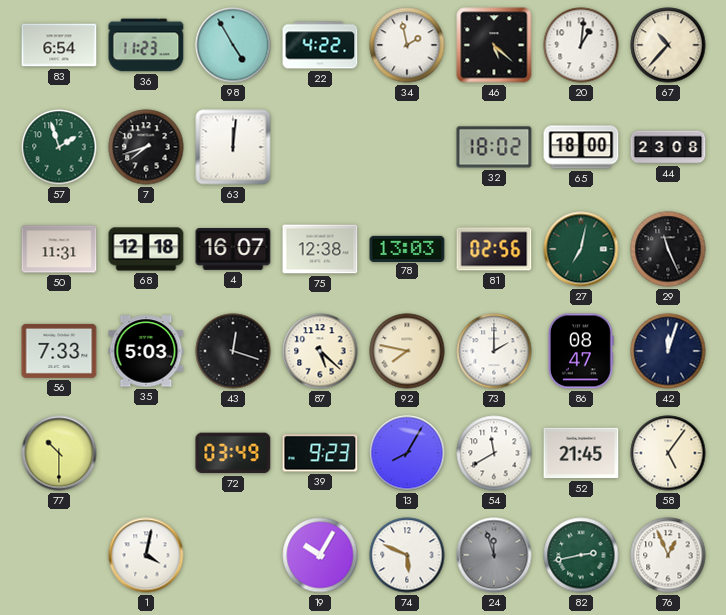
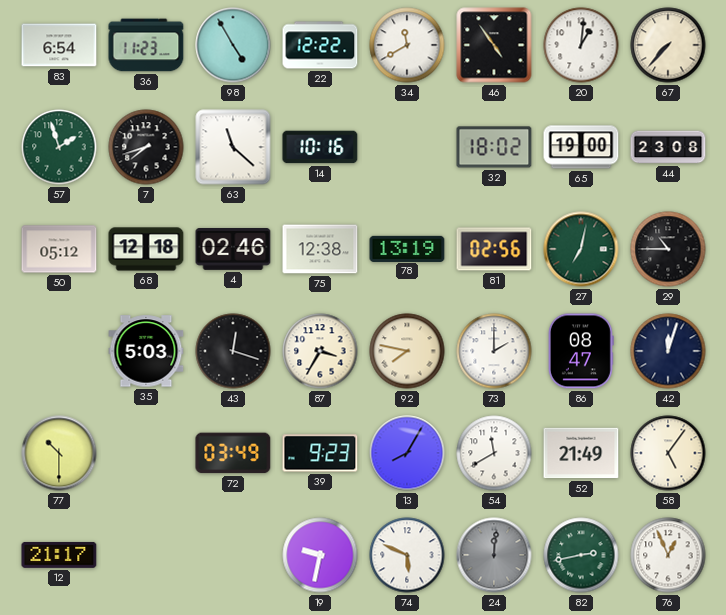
22: 4:22 -> 12:22 (320, 45)
34: 1:58 -> 11:40 (407, 45)
46: 5:22 -> 4:54 (494, 45)
67: 10:37 -> 7:37 (668, 45)
63: 12:01 -> 11:22 (233, 147)
14: none -> 10:16 (320, 147)
65: 18:00 -> 19:00 (581, 147)
50: 11:31 -> 05:12 (59, 249)
4: 16:07 -> 02:46 (233, 250)
78: 13:03 -> 13:19 (407, 248)
29: 11:26 -> 10:45 (668, 249)
56: 7:33 -> none (59, 351)
87: 5:22 -> 3:35 (320, 351)
52: 21:45 -> 21:49 (581, 453)
12: none -> 21:17 (59, 555)
1: 4:02 -> none (146, 555)
19: 10:05 -> 9:32 (320, 555)
24: 11:57 -> 12:01 (494, 555)
